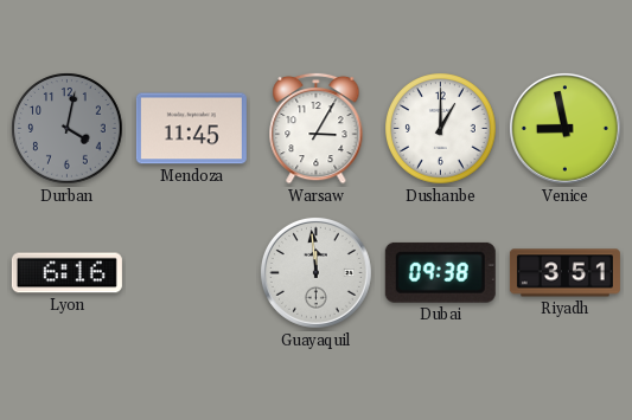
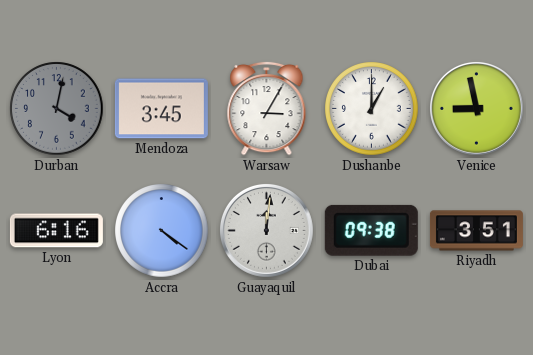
Mendoza: 11:45 -> 3:45 (161, 109)
Accra: none -> 4:21 (162, 231)
Guayaquil: 11:59 -> 12:01 (266, 230)
